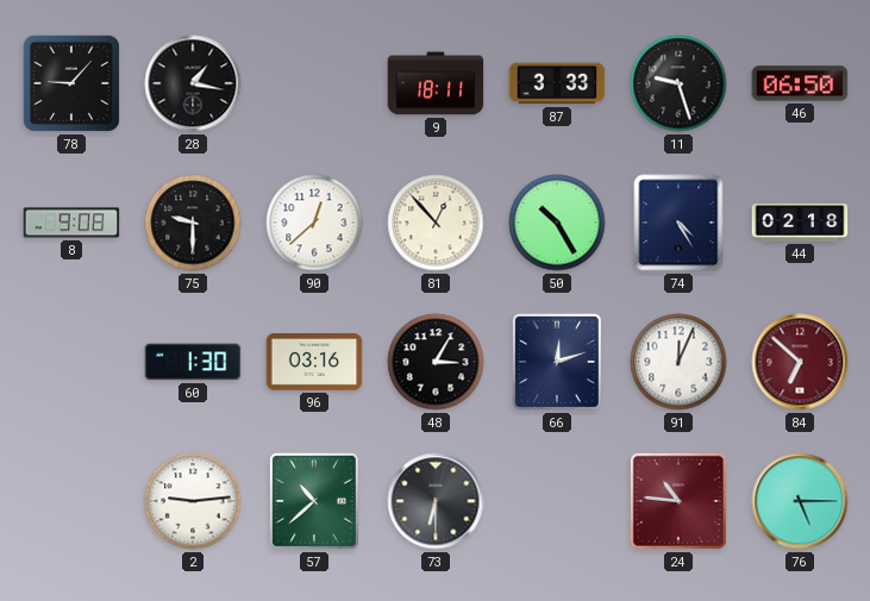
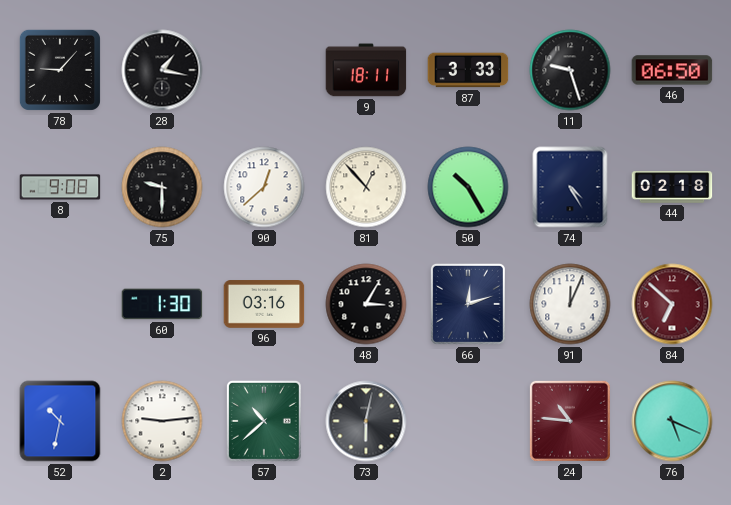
52: none -> 10:32 (60, 421)
73: 6:30 -> 6:02 (366, 421)
76: 5:15 -> 5:19 (672, 421)
